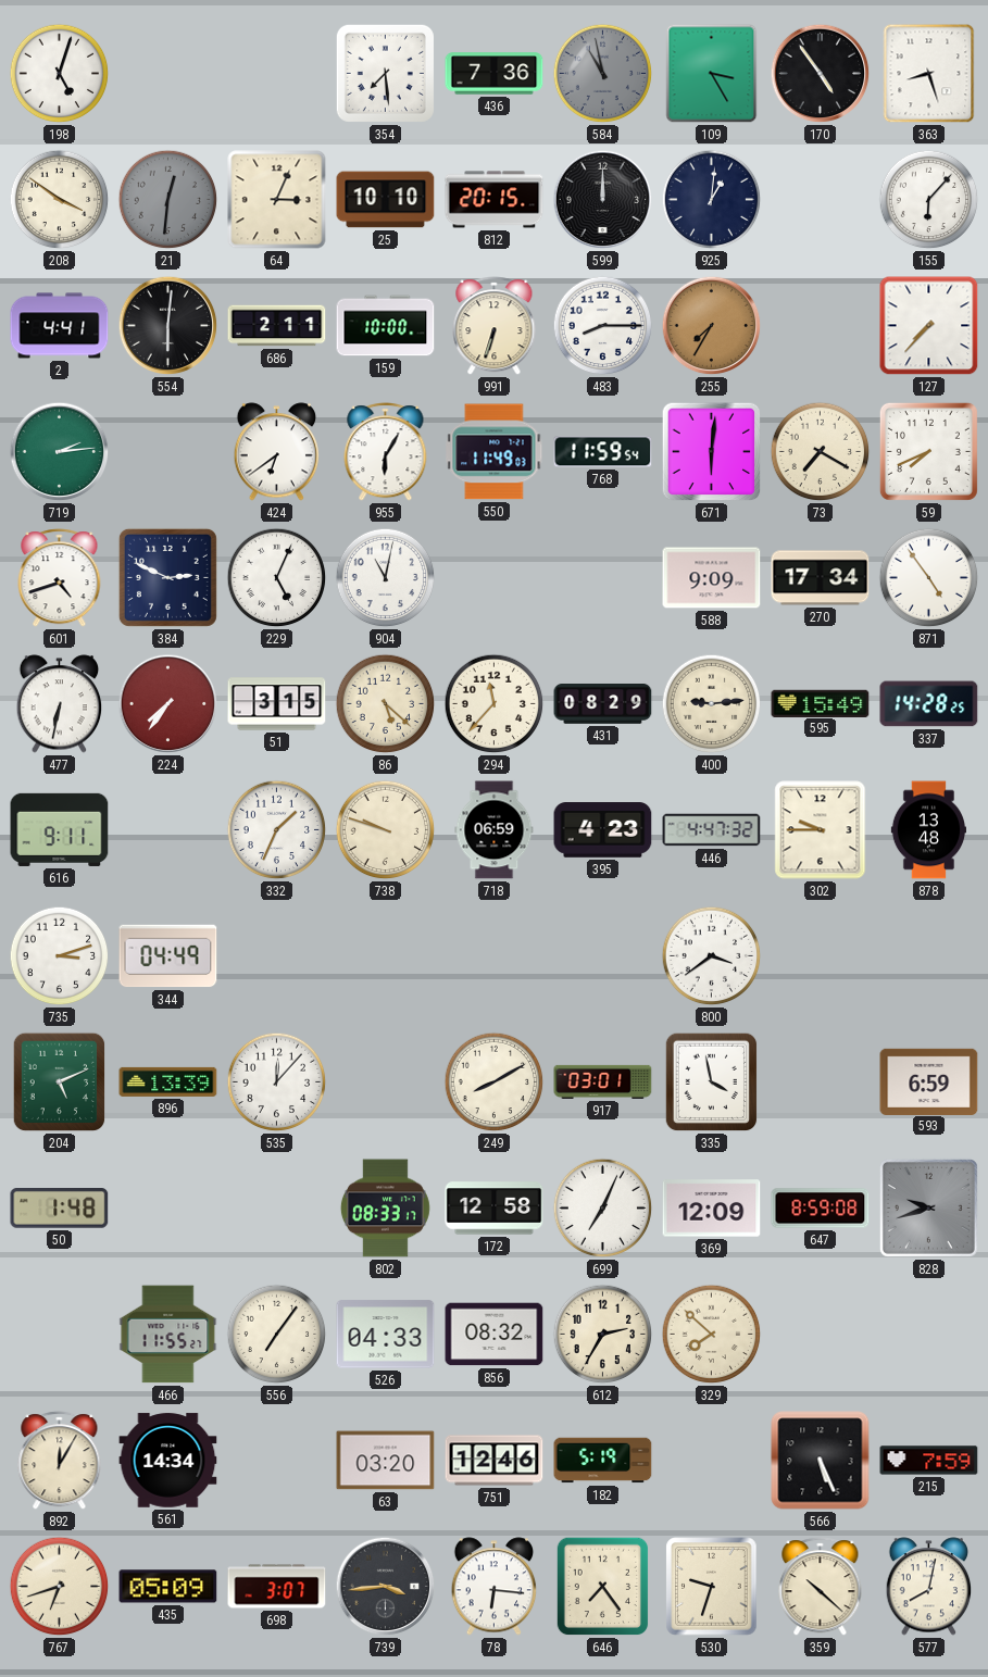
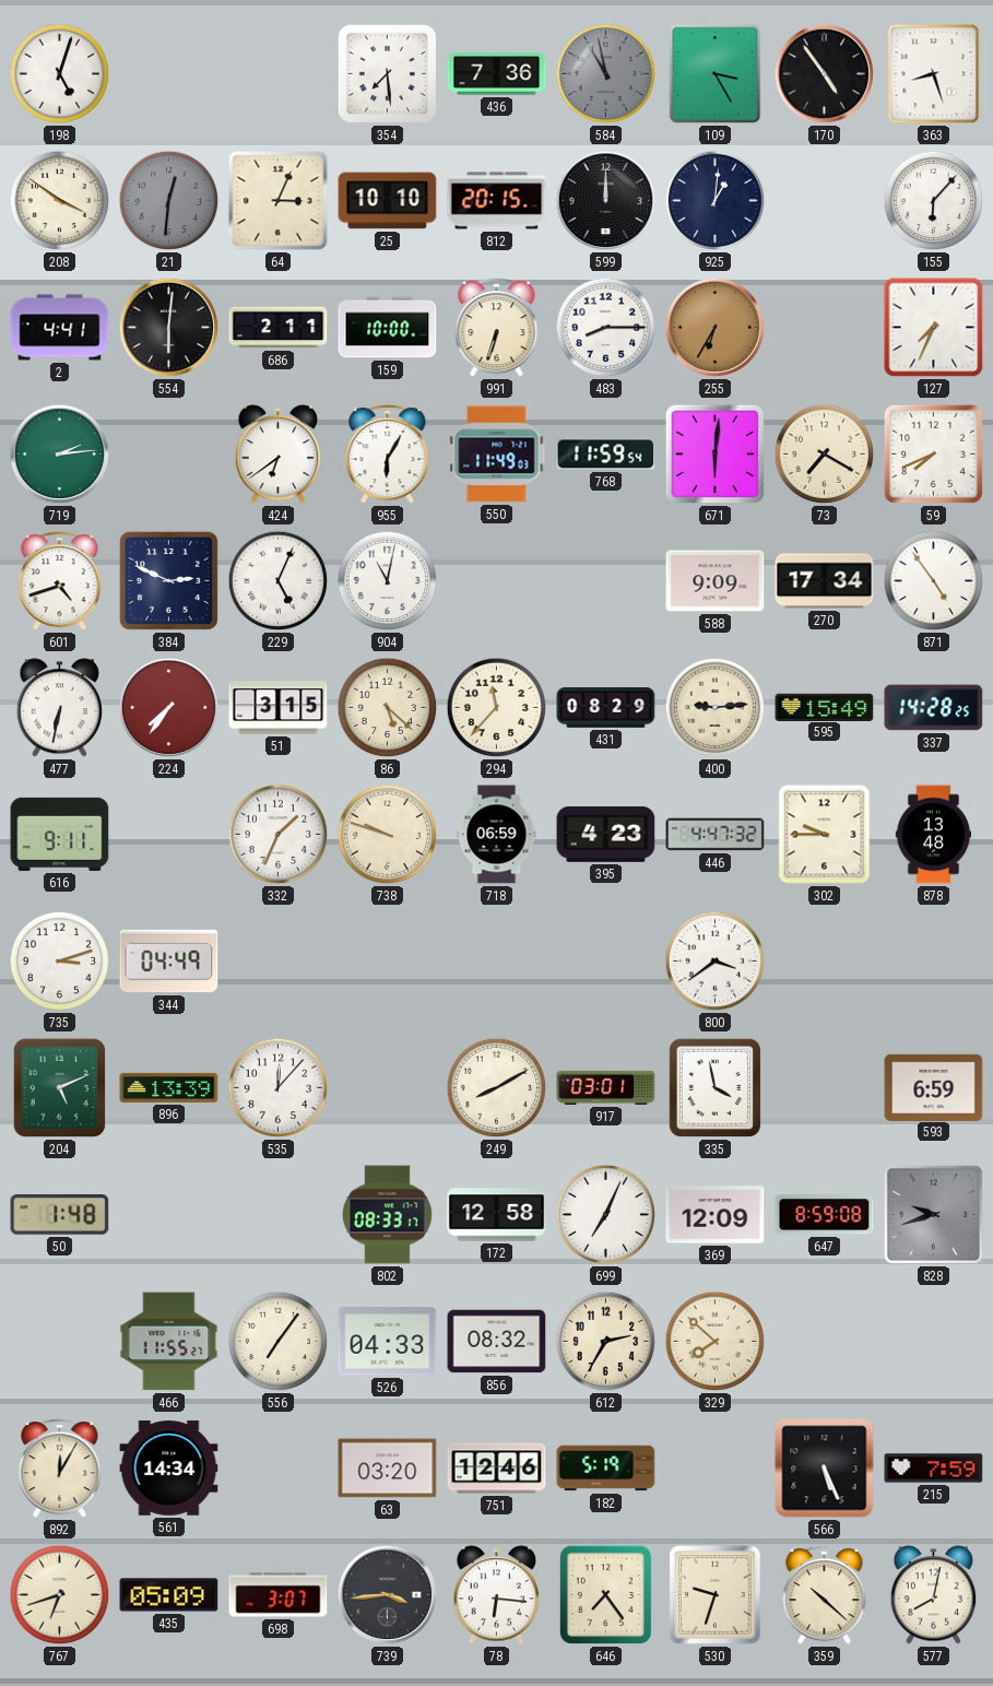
255: 7:35 -> 6:35 (716, 328)
127: 7:37 -> 7:34 (934, 328)
